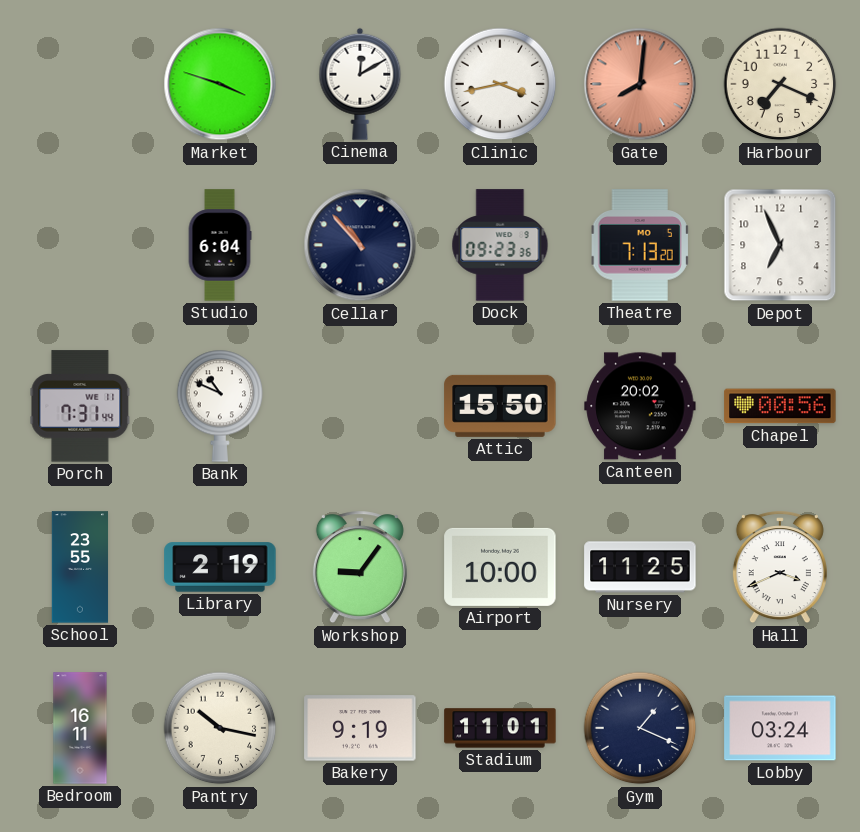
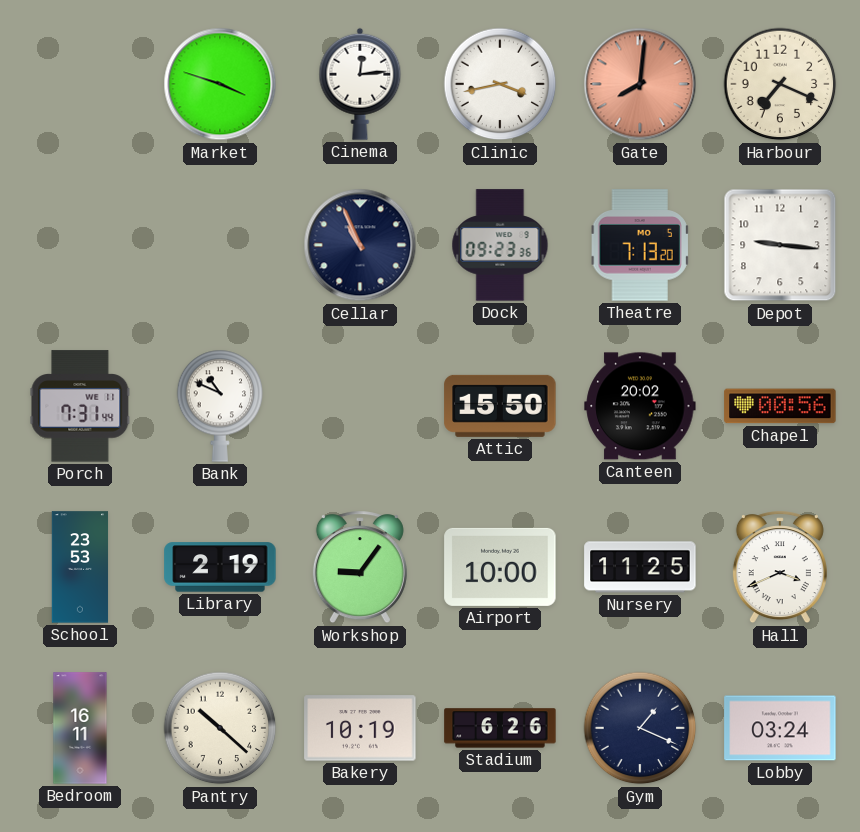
Cinema: 12:10 -> 12:14 (360, 84)
Studio: 6:04 -> none (220, 245)
Cellar: 10:53 -> 10:56 (360, 245)
Depot: 6:56 -> 9:16 (780, 245)
School: 23:55 -> 23:53 (80, 567)
Pantry: 10:17 -> 10:22 (220, 728)
Bakery: 9:19 -> 10:19 (360, 728)
Stadium: 11:01 -> 6:26 (500, 728)
